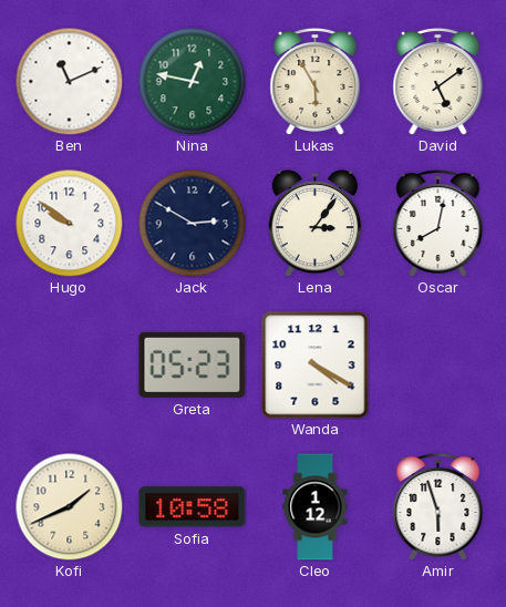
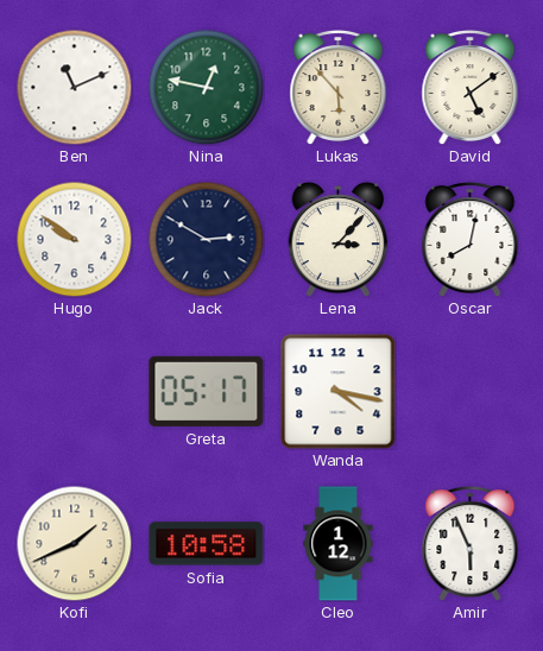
Lukas: 5:55 -> 5:53 (339, 87)
Lena: 3:06 -> 3:07 (339, 239)
Greta: 05:23 -> 05:17 (207, 391)
Wanda: 4:20 -> 4:17 (339, 392)
Amir: 5:57 -> 5:56 (471, 543)
